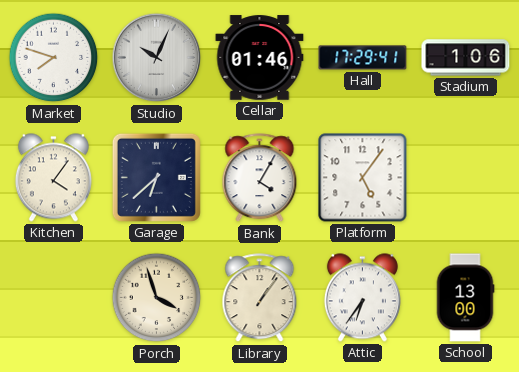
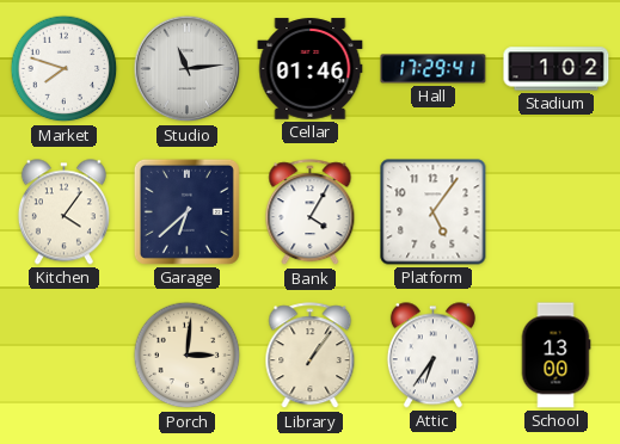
Studio: 10:04 -> 11:14 (188, 69)
Stadium: 1:06 -> 1:02 (557, 69)
Porch: 3:57 -> 3:01 (188, 356)
